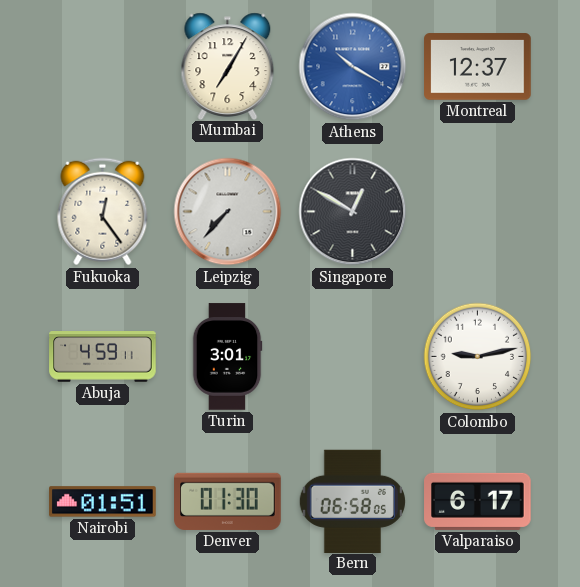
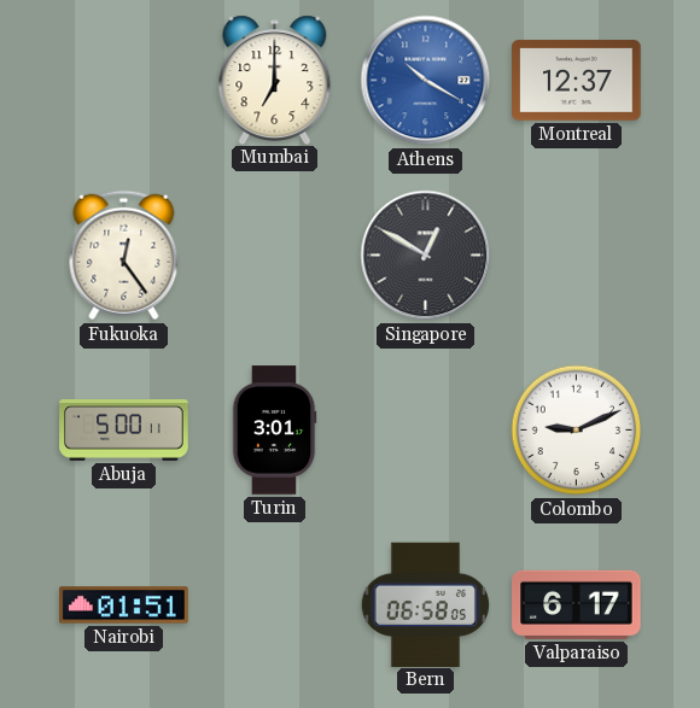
Mumbai: 7:05 -> 7:00 (275, 80)
Leipzig: 7:37 -> none (228, 212)
Abuja: 4:59 -> 5:00 (124, 431)
Colombo: 9:13 -> 9:11 (577, 431)
Denver: 01:30 -> none (228, 501)
